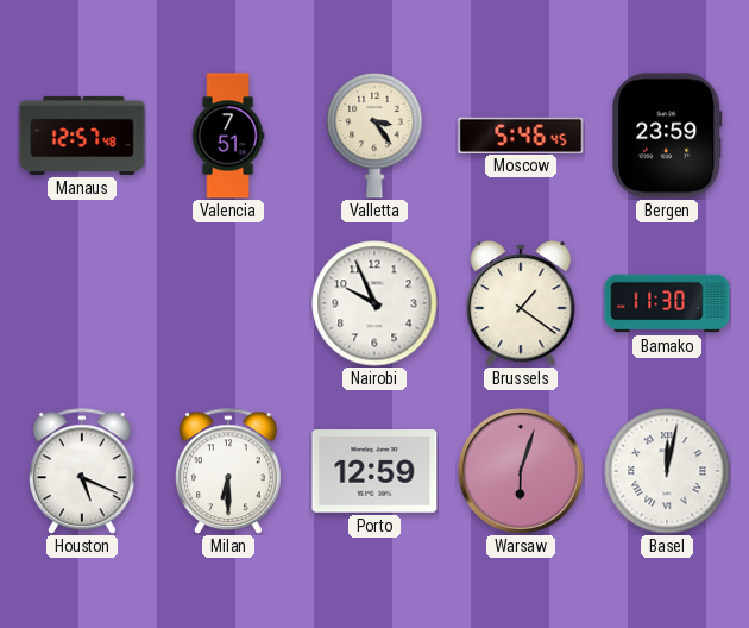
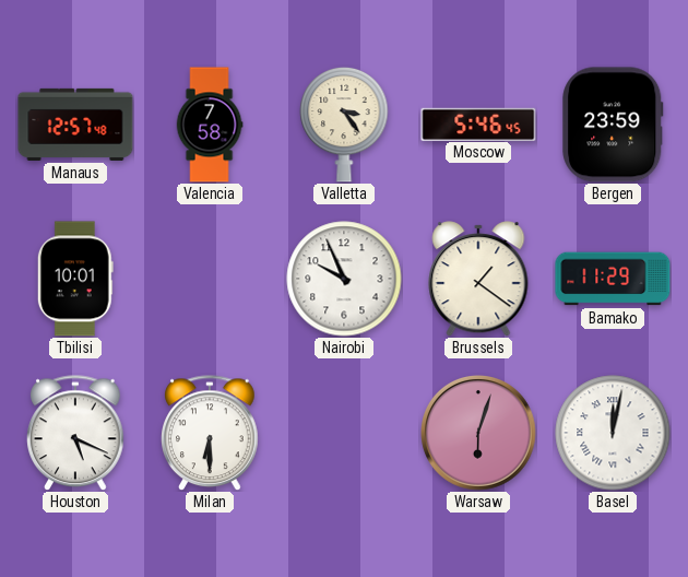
Valencia: 7:51 -> 7:58 (210, 125)
Tbilisi: none -> 10:01 (75, 279)
Bamako: 11:30 -> 11:29 (613, 279)
Porto: 12:59 -> none (374, 471)
